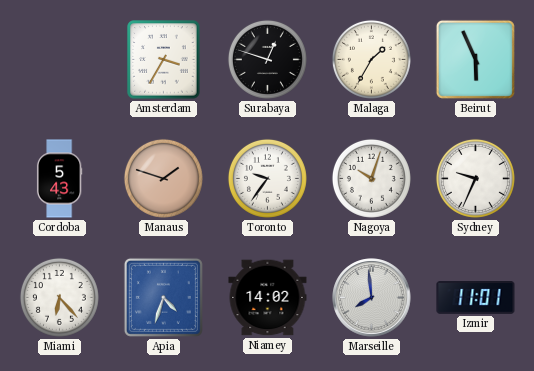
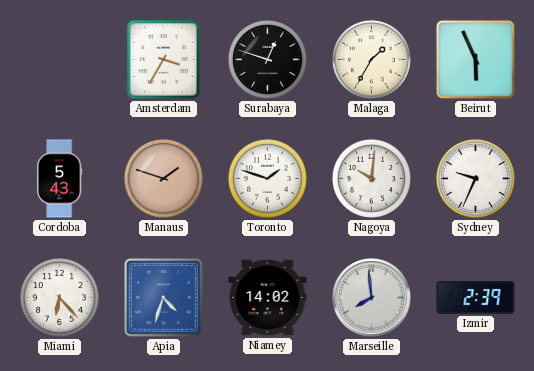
Toronto: 9:36 -> 1:48 (267, 178)
Nagoya: 10:03 -> 10:01 (371, 178)
Izmir: 11:01 -> 2:39 (476, 298)
